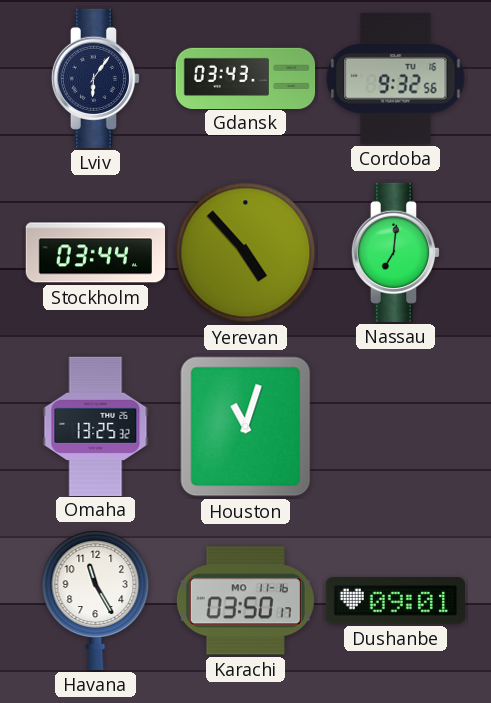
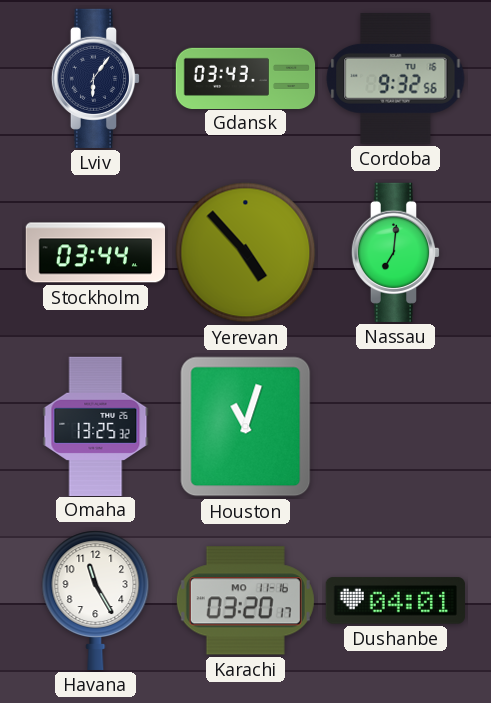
Karachi: 03:50 -> 03:20 (245, 601)
Dushanbe: 09:01 -> 04:01 (395, 601)
